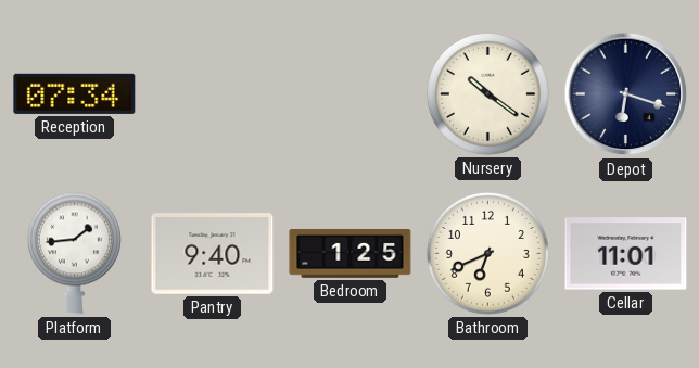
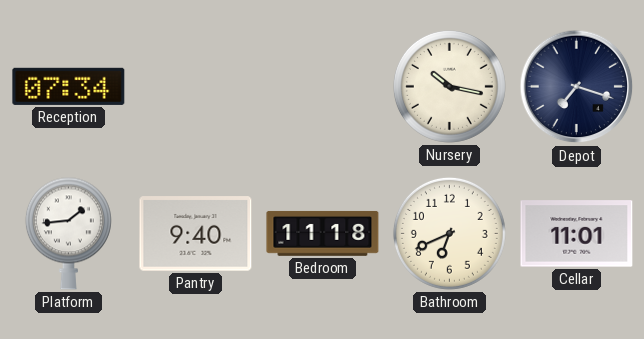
Nursery: 10:21 -> 10:17 (449, 86)
Depot: 6:18 -> 7:18 (577, 87)
Bedroom: 1:25 -> 11:18 (323, 233)
